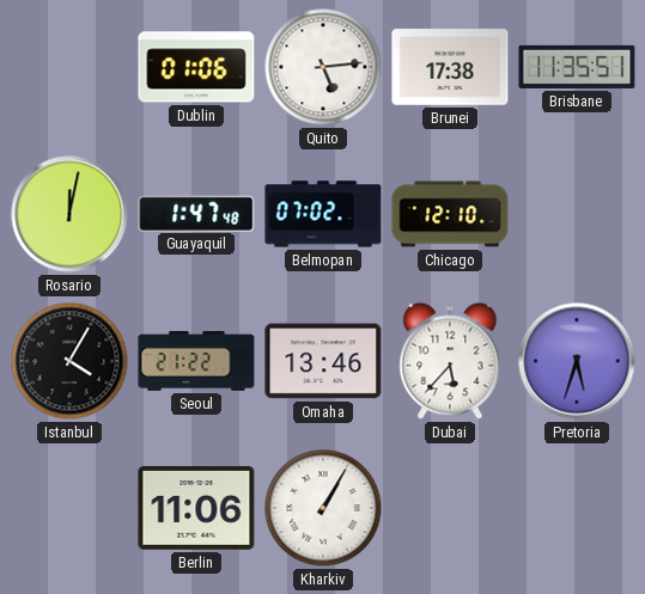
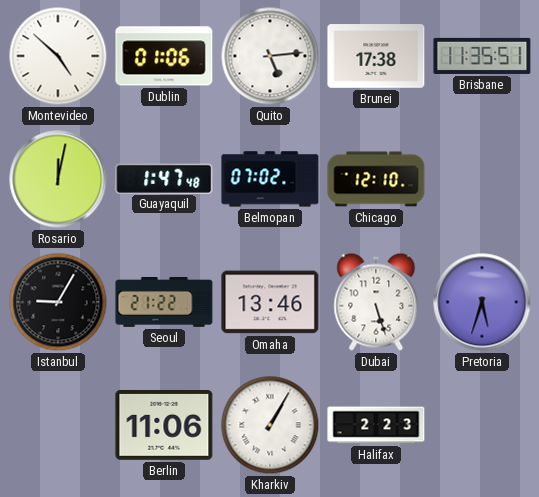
Montevideo: none -> 4:52 (58, 56)
Istanbul: 4:05 -> 9:05 (58, 302)
Dubai: 5:37 -> 5:27 (376, 302)
Halifax: none -> 2:23 (376, 425)
